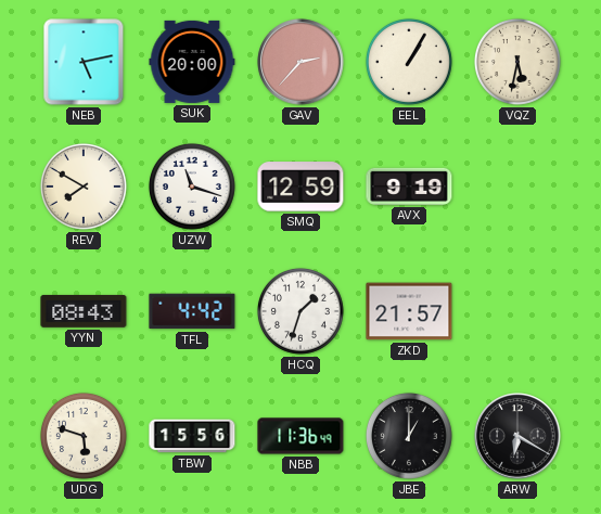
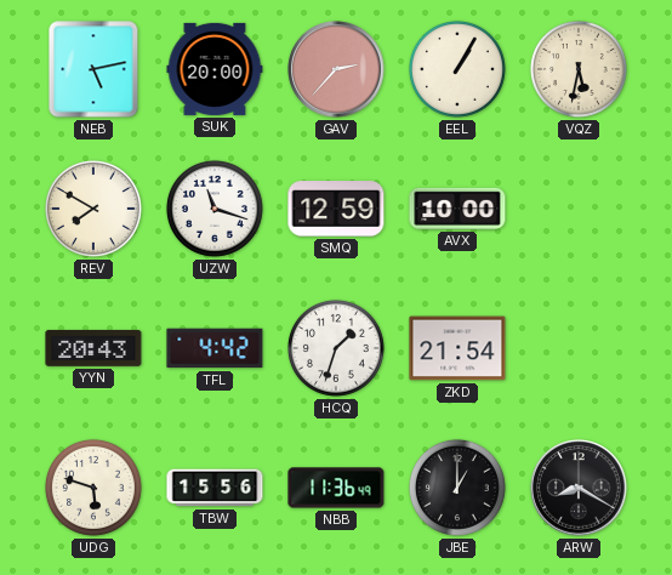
AVX: 9:19 -> 10:00 (457, 209)
YYN: 08:43 -> 20:43 (93, 348)
ZKD: 21:57 -> 21:54 (457, 348)
ARW: 6:20 -> 8:20 (579, 488)
